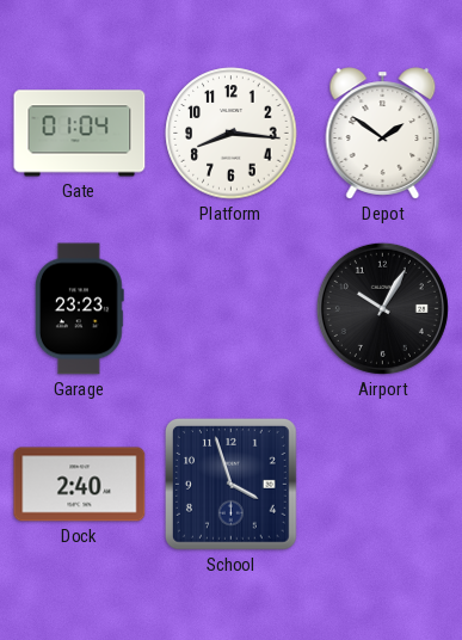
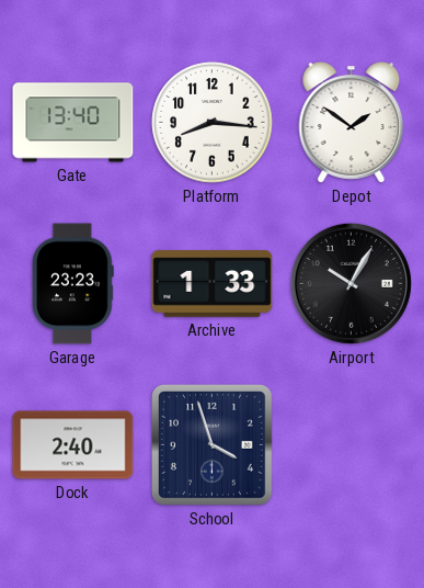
Gate: 01:04 -> 13:40 (73, 123)
Archive: none -> 1:33 (213, 284)
